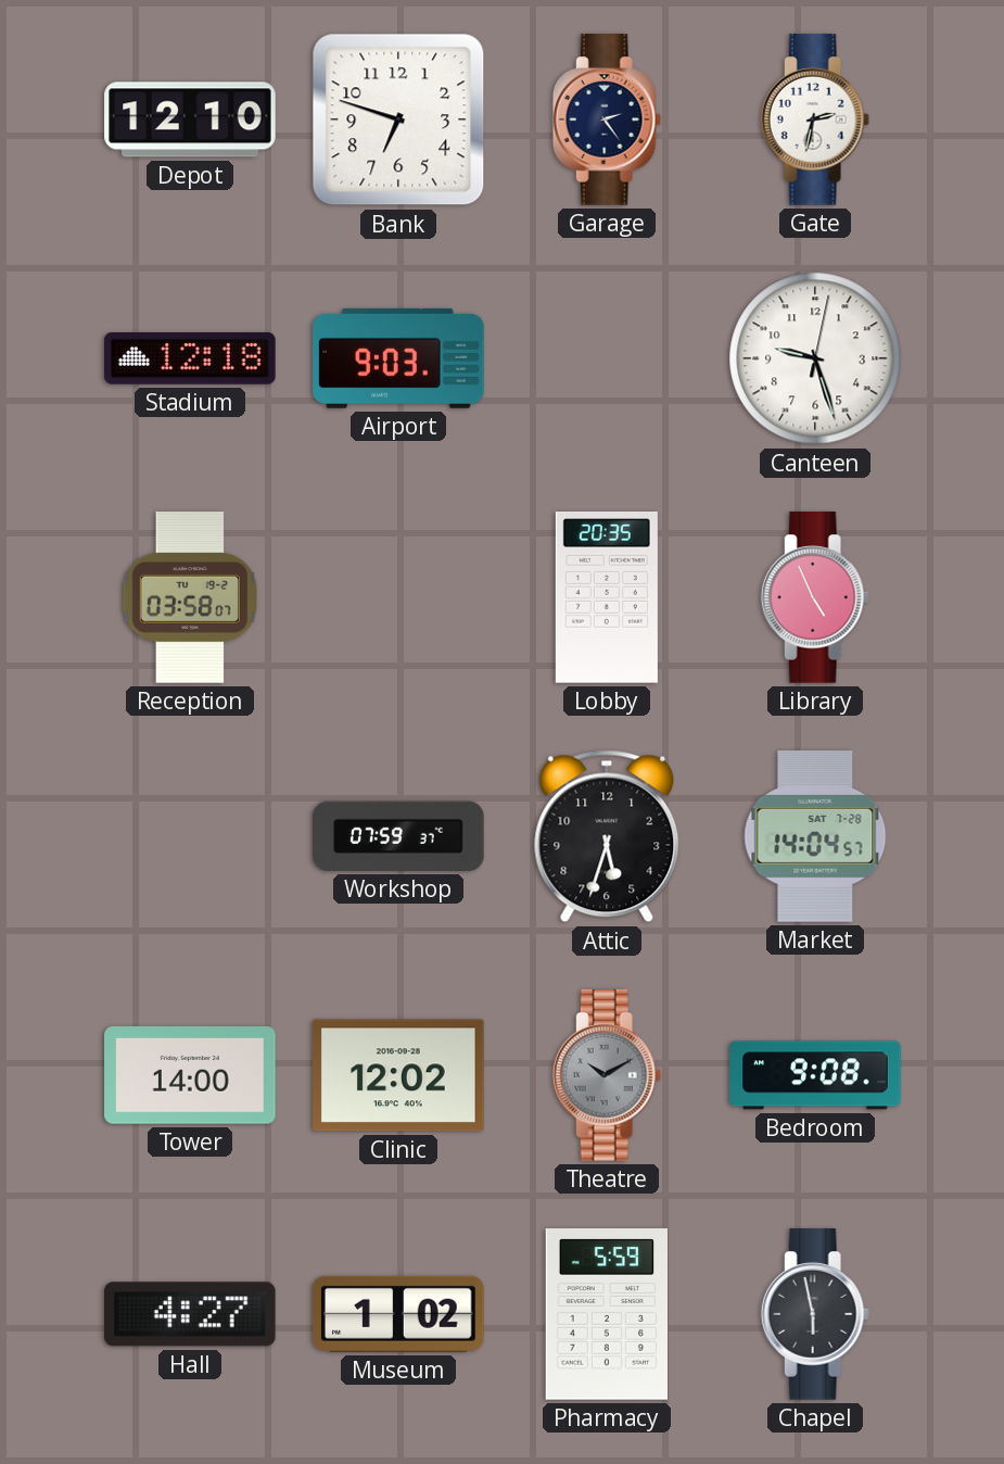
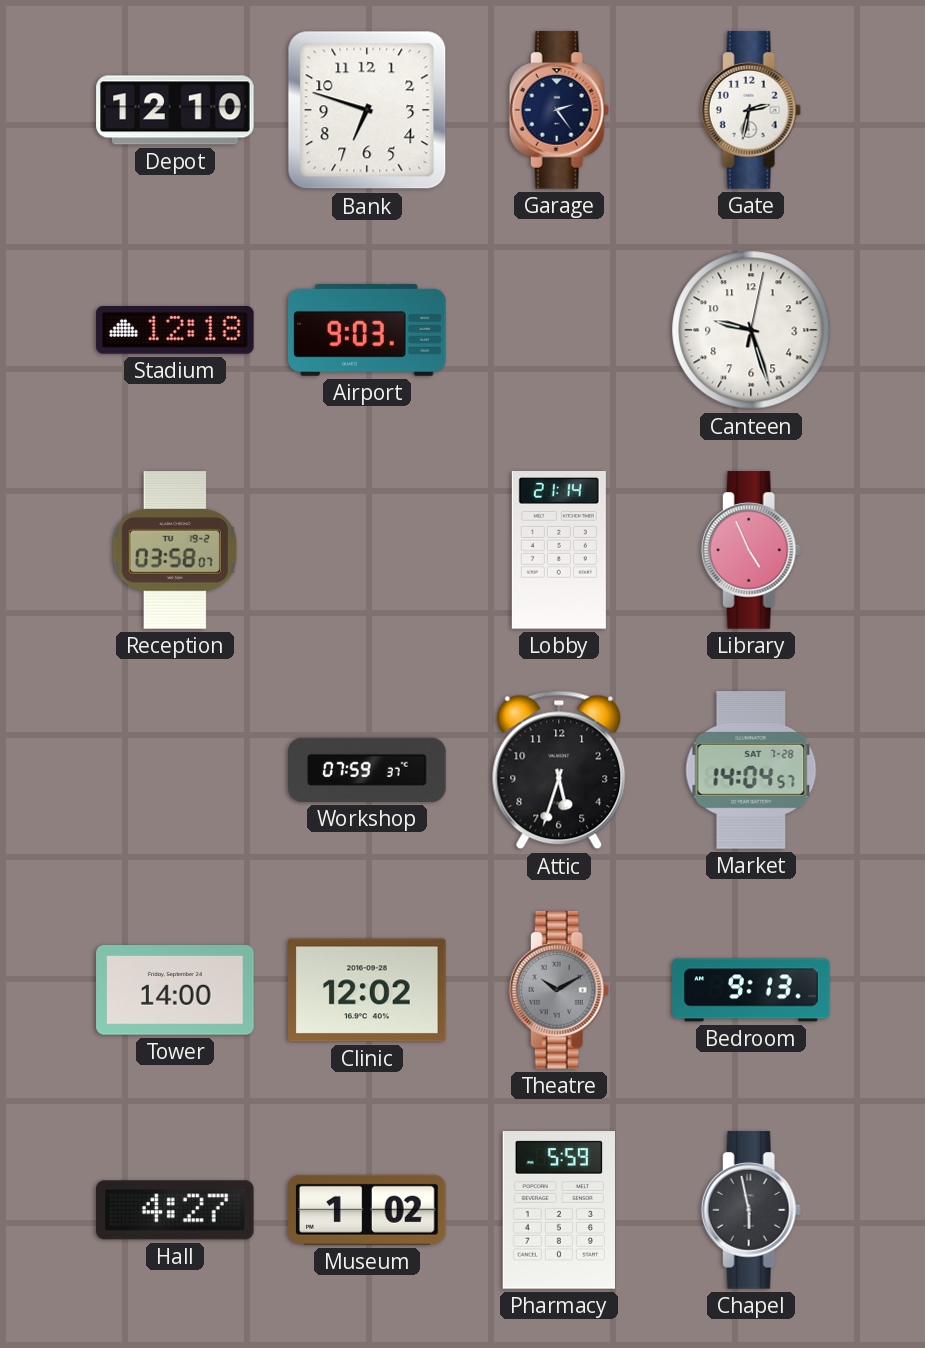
Lobby: 20:35 -> 21:14 (559, 551)
Bedroom: 9:08 -> 9:13 (751, 990)
